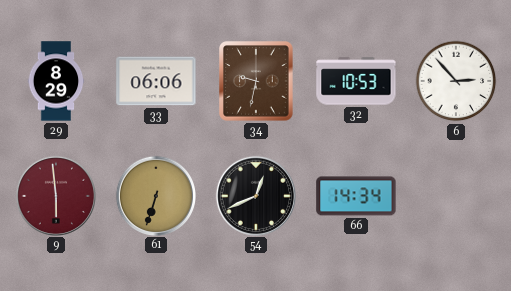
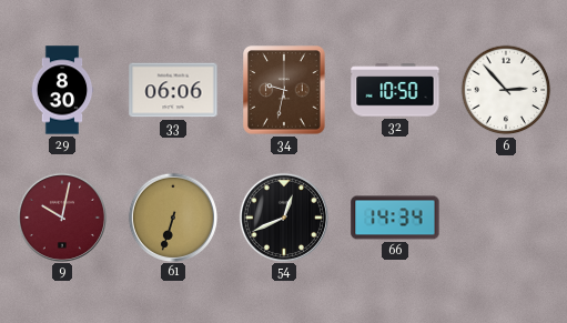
29: 8:29 -> 8:30 (62, 90)
32: 10:53 -> 10:50 (395, 90)
9: 5:59 -> 10:02 (61, 216)
